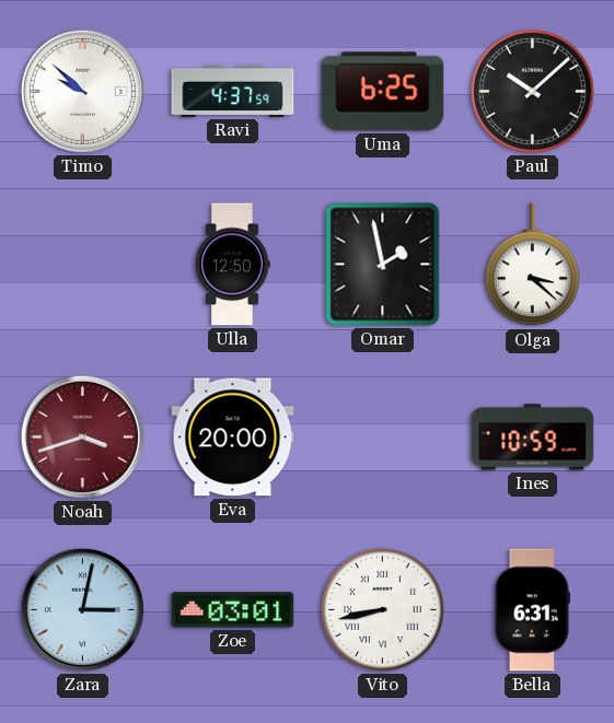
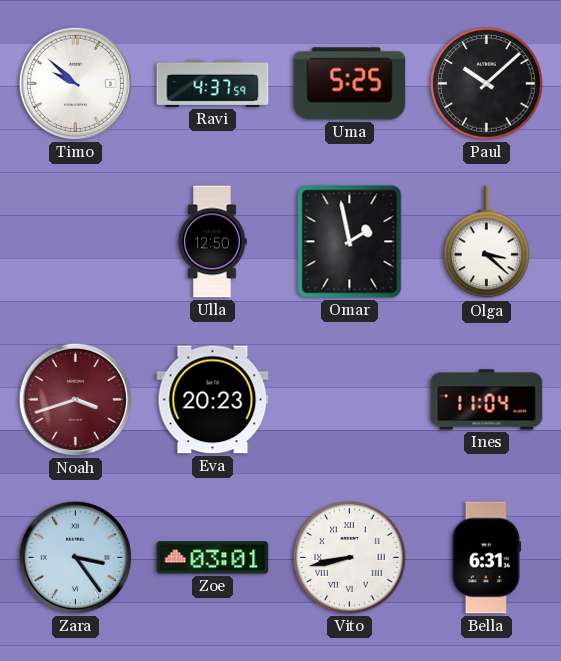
Uma: 6:25 -> 5:25 (350, 84)
Eva: 20:00 -> 20:23 (213, 400)
Ines: 10:59 -> 11:04 (487, 400)
Zara: 3:02 -> 3:24 (75, 557)
